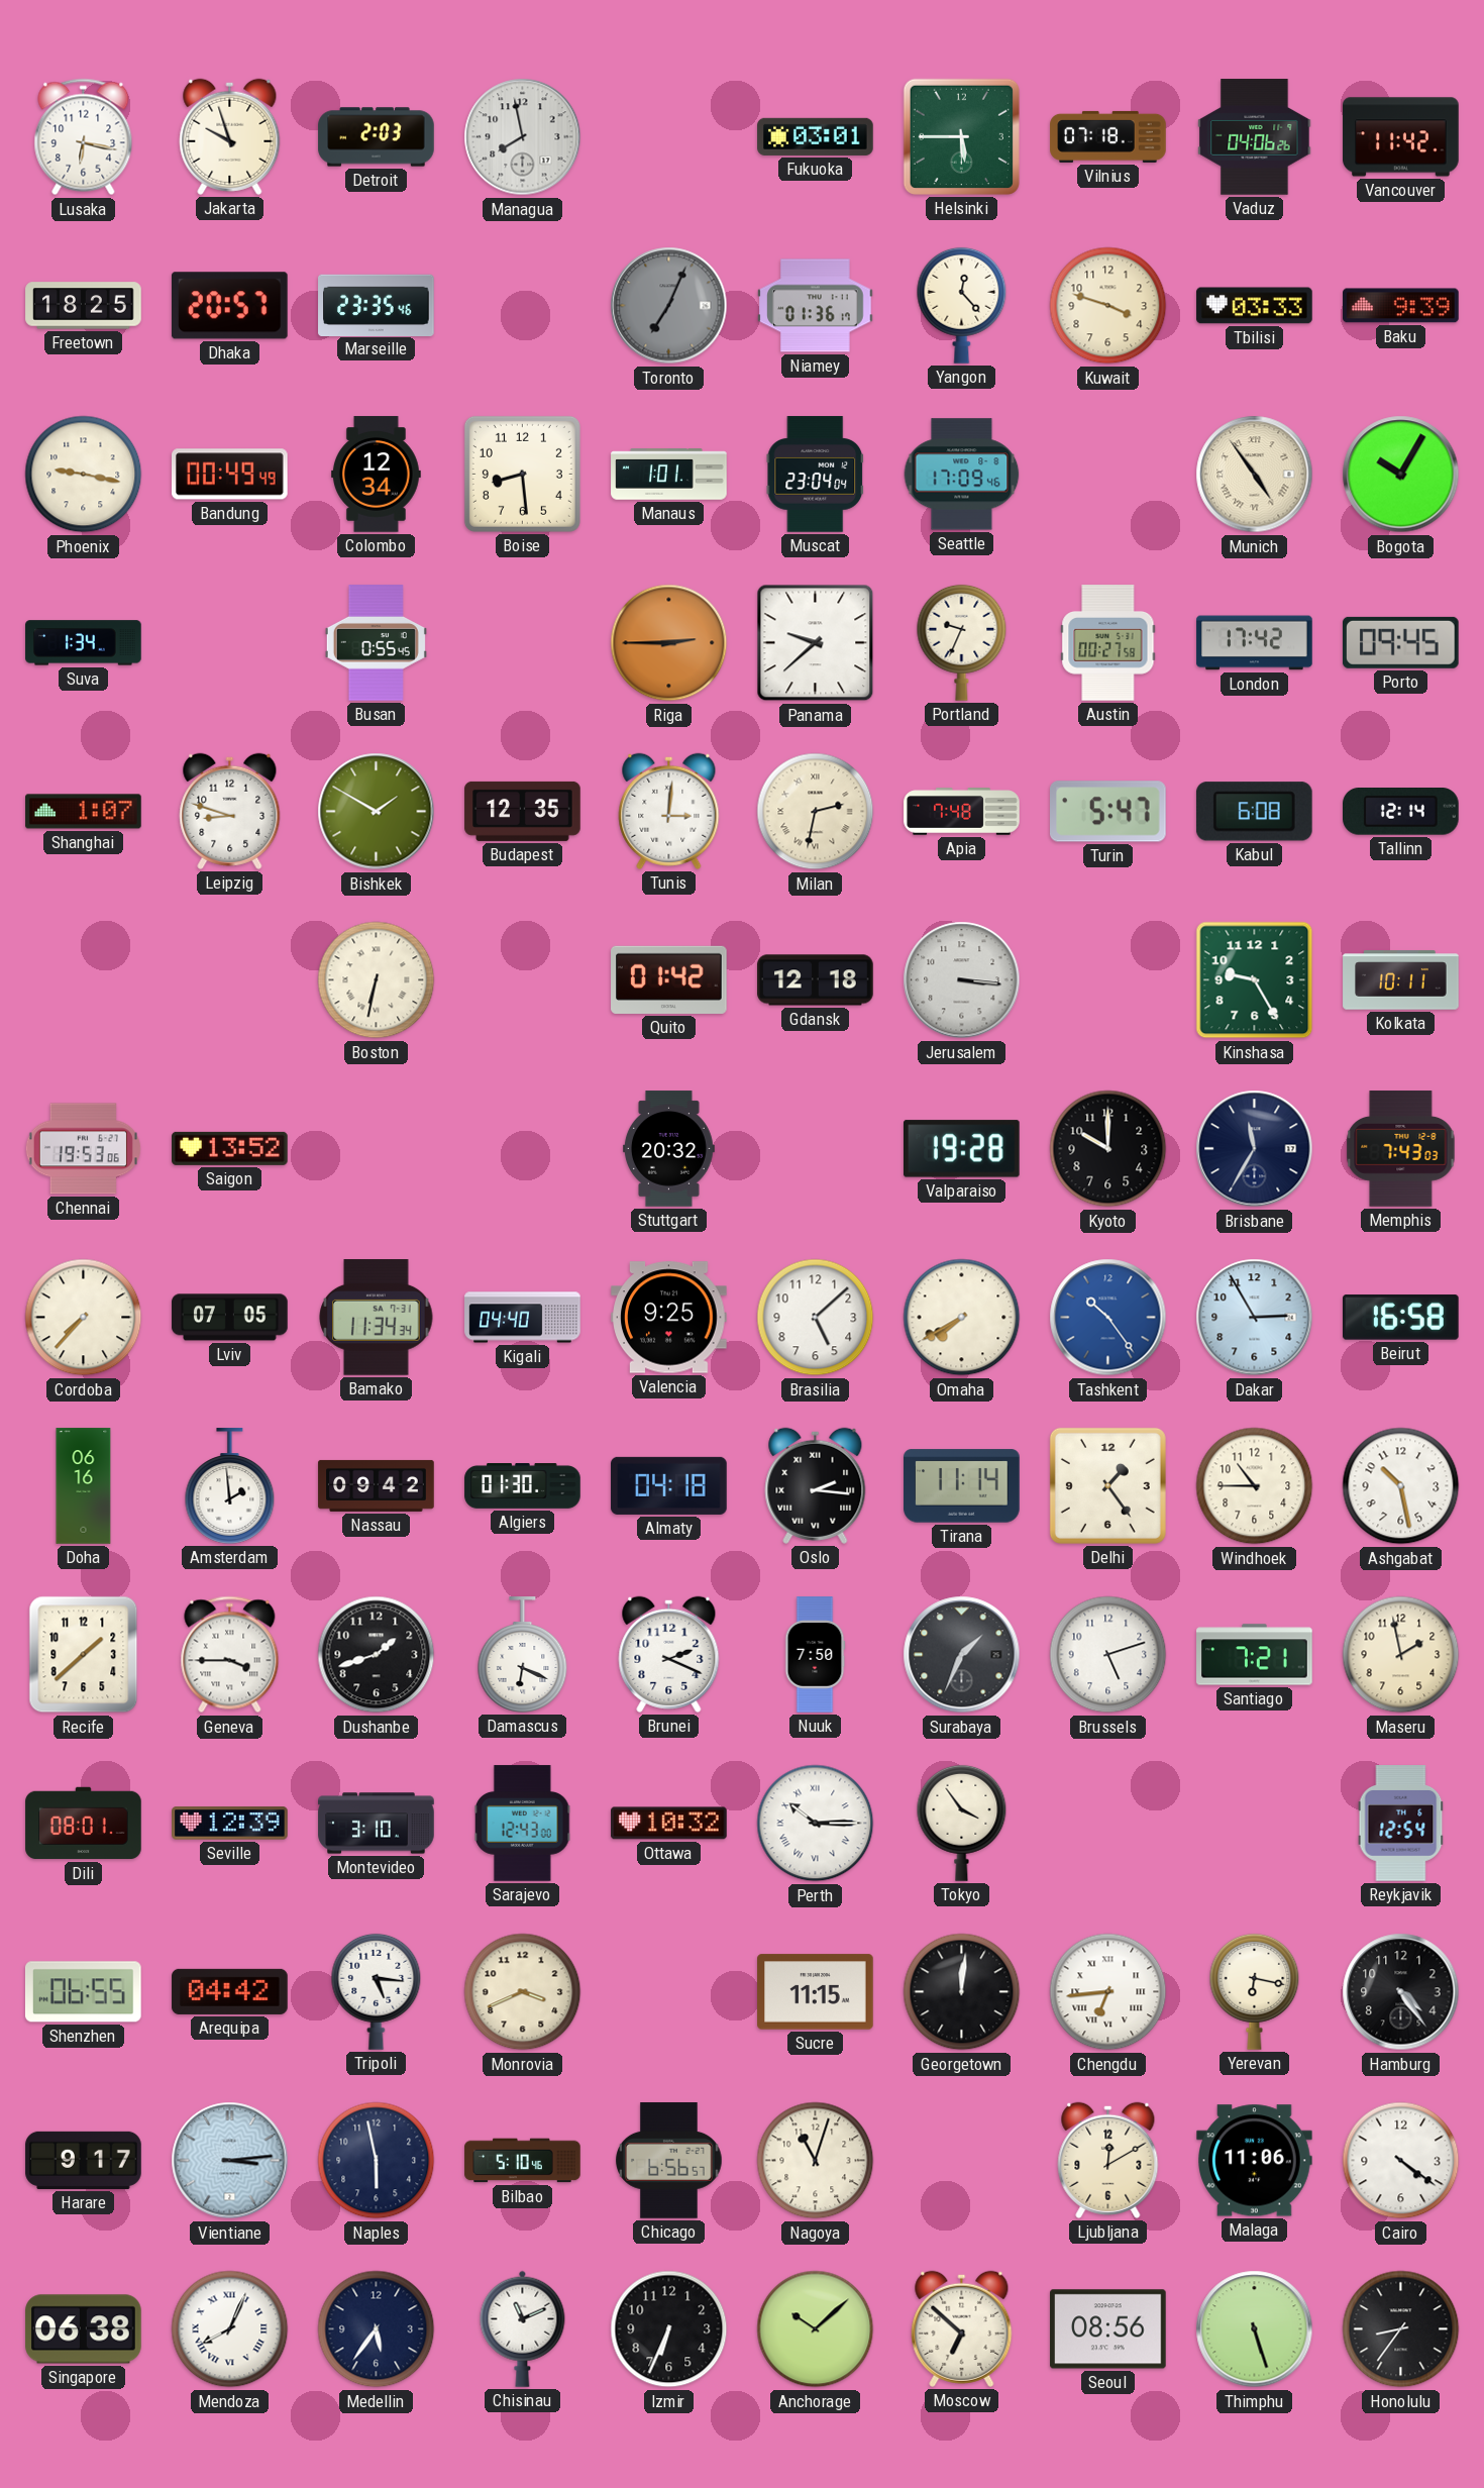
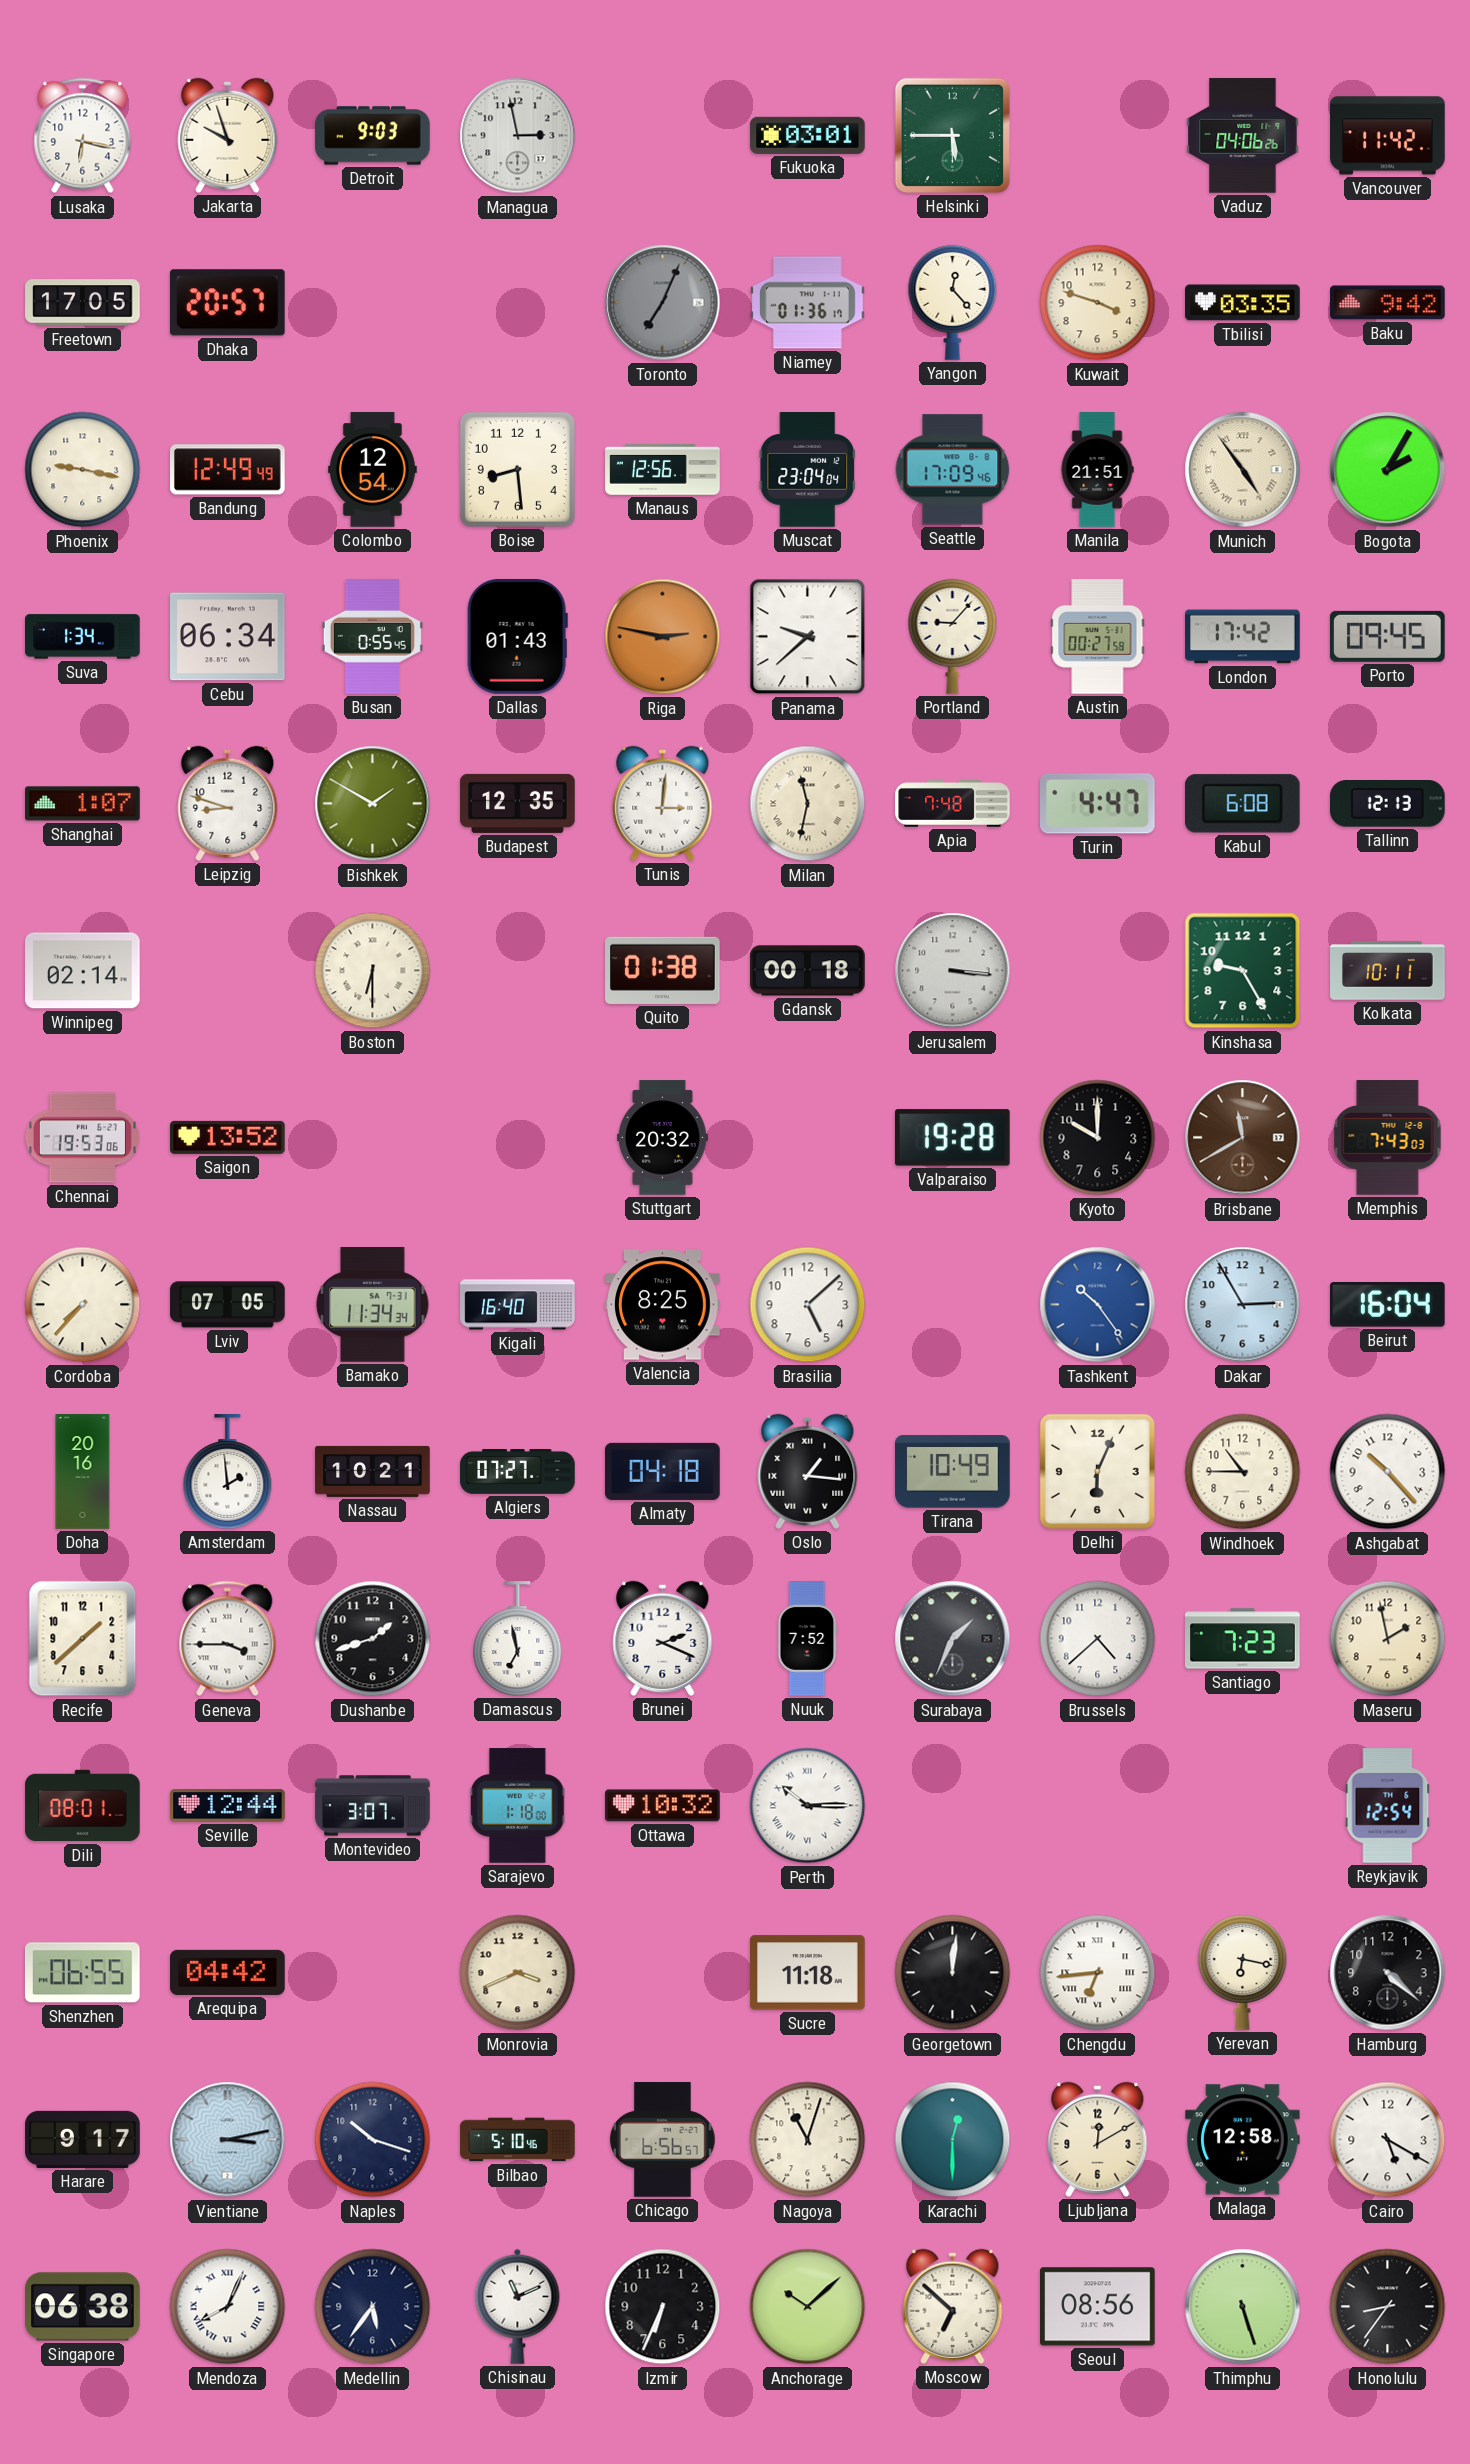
Detroit: 2:03 -> 9:03 (373, 136)
Managua: 7:58 -> 2:58 (518, 136)
Vilnius: 07:18 -> none (1108, 136)
Freetown: 18:25 -> 17:05 (83, 303)
Marseille: 23:35 -> none (377, 305)
Tbilisi: 03:33 -> 03:35 (1243, 303)
Baku: 9:39 -> 9:42 (1388, 303)
Bandung: 00:49 -> 12:49 (228, 470)
Colombo: 12:34 -> 12:54 (372, 470)
Manaus: 1:01 -> 12:56 (663, 470)
Manila: none -> 21:51 (1097, 470)
Bogota: 10:05 -> 2:05 (1388, 470)
Cebu: none -> 06:34 (228, 637)
Dallas: none -> 01:43 (517, 637)
Riga: 2:45 -> 2:47 (663, 637)
Portland: 9:34 -> 9:07 (953, 636)
Milan: 2:32 -> 11:32 (808, 804)
Turin: 5:47 -> 4:47 (1098, 804)
Tallinn: 12:14 -> 12:13 (1388, 804)
Winnipeg: none -> 02:14 (83, 971)
Boston: 6:32 -> 6:30 (373, 971)
Quito: 01:42 -> 01:38 (663, 970)
Gdansk: 12:18 -> 00:18 (808, 971)
Brisbane: 11:35 -> 11:40 (1243, 1138)
Brisbane dial: navy -> brown (1243, 1138)
Kigali: 04:40 -> 16:40 (518, 1305)
Valencia: 9:25 -> 8:25 (663, 1305)
Omaha: 7:40 -> none (962, 1318)
Beirut: 16:58 -> 16:04 (1388, 1305)
Doha: 06:16 -> 20:16 (83, 1472)
Nassau: 09:42 -> 10:21 (373, 1471)
Algiers: 01:30 -> 07:27 (518, 1472)
Oslo: 2:16 -> 1:16 (808, 1471)
Tirana: 11:14 -> 10:49 (953, 1472)
Delhi: 1:24 -> 6:04 (1097, 1471)
Ashgabat: 10:28 -> 10:23 (1388, 1472)
Damascus: 6:19 -> 6:58 (518, 1639)
Nuuk: 7:50 -> 7:52 (807, 1639)
Brussels: 5:12 -> 4:38 (1098, 1639)
Santiago: 7:21 -> 7:23 (1243, 1639)
Seville: 12:39 -> 12:44 (228, 1806)
Montevideo: 3:10 -> 3:07 (373, 1806)
Sarajevo: 12:43 -> 1:18 (518, 1806)
Tokyo: 3:54 -> none (962, 1823)
Tripoli: 5:16 -> none (377, 1991)
Sucre: 11:15 -> 11:18 (808, 1973)
Hamburg: 4:24 -> 4:22 (1388, 1973)
Vientiane: 3:14 -> 3:13 (228, 2140)
Naples: 5:58 -> 10:18 (373, 2140)
Karachi: none -> 12:30 (953, 2140)
Malaga: 11:06 -> 12:58 (1243, 2140)
Cairo: 4:21 -> 5:20 (1388, 2140)
